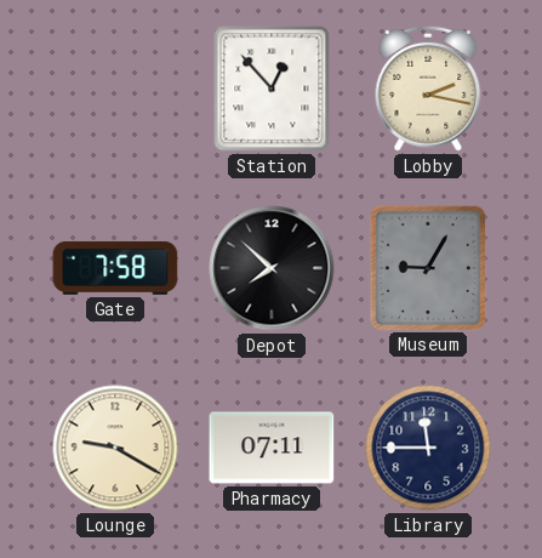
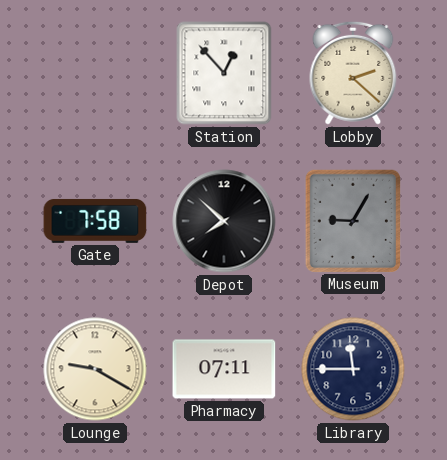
Lobby: 2:17 -> 2:22 (353, 73)
